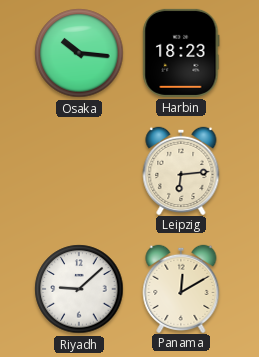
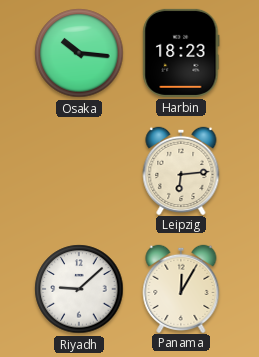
Panama: 12:10 -> 12:05 (181, 288)
